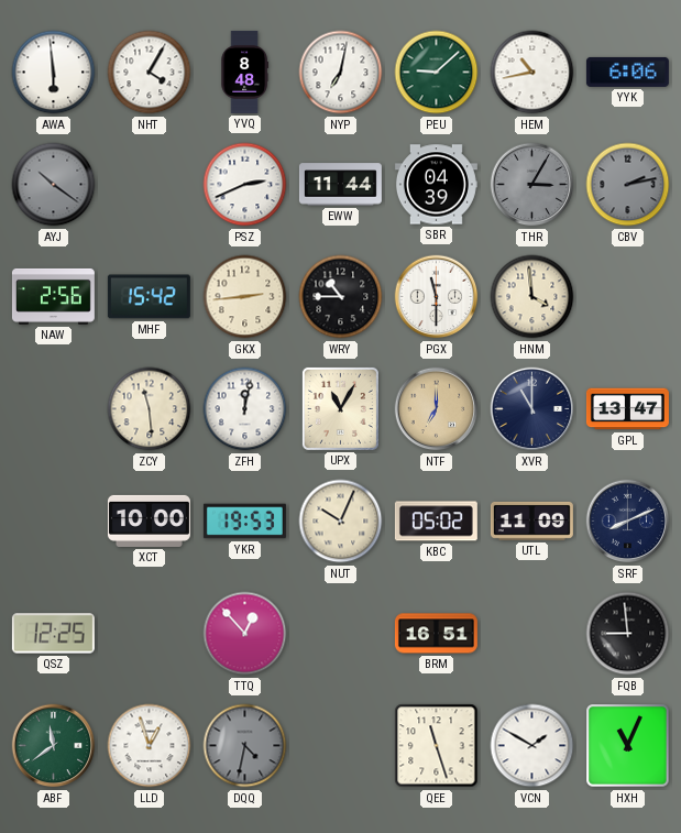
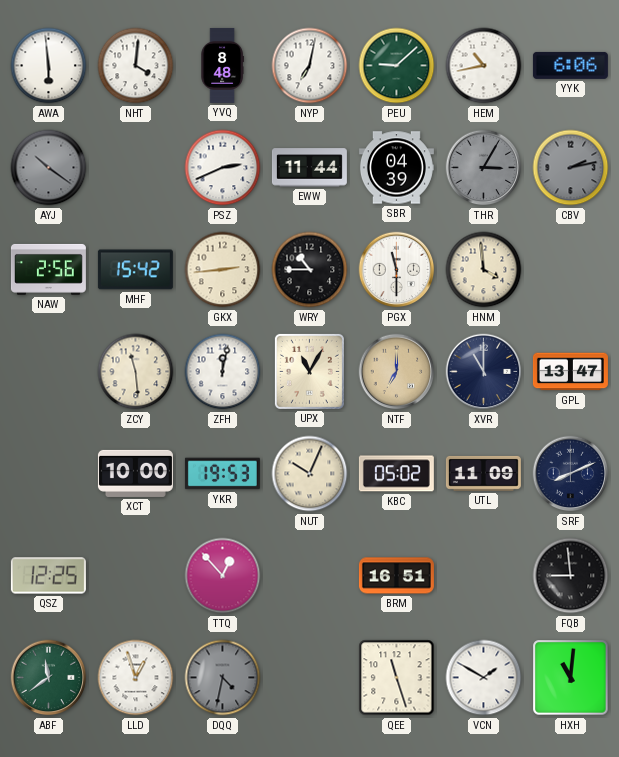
NHT: 4:05 -> 4:01 (136, 66)
HXH: 11:04 -> 11:01 (571, 678)
